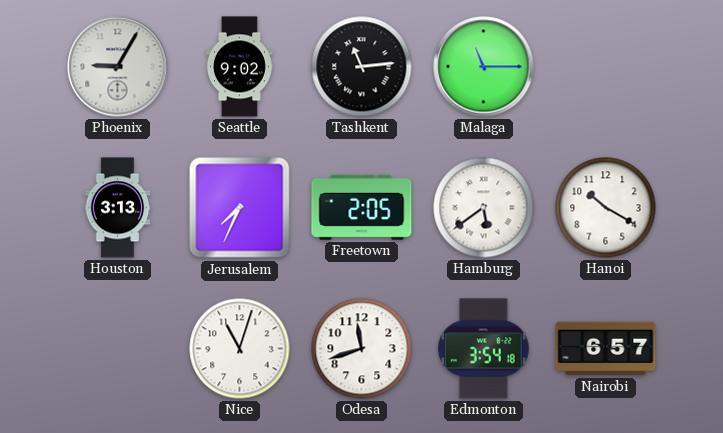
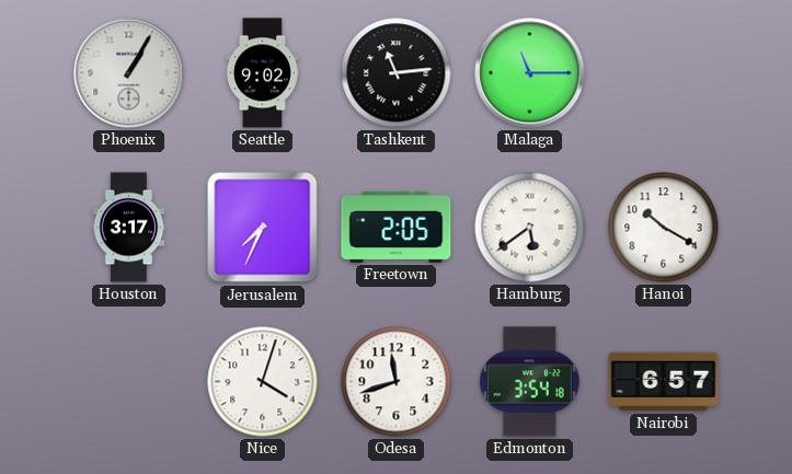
Phoenix: 9:05 -> 1:05 (129, 73)
Houston: 3:13 -> 3:17 (129, 228)
Nice: 11:03 -> 4:03 (263, 382)
